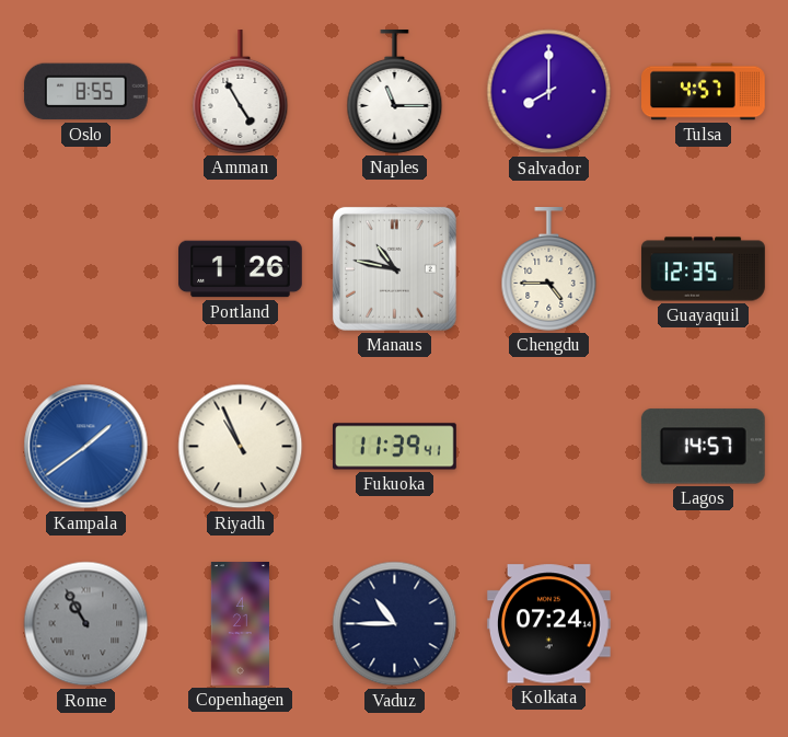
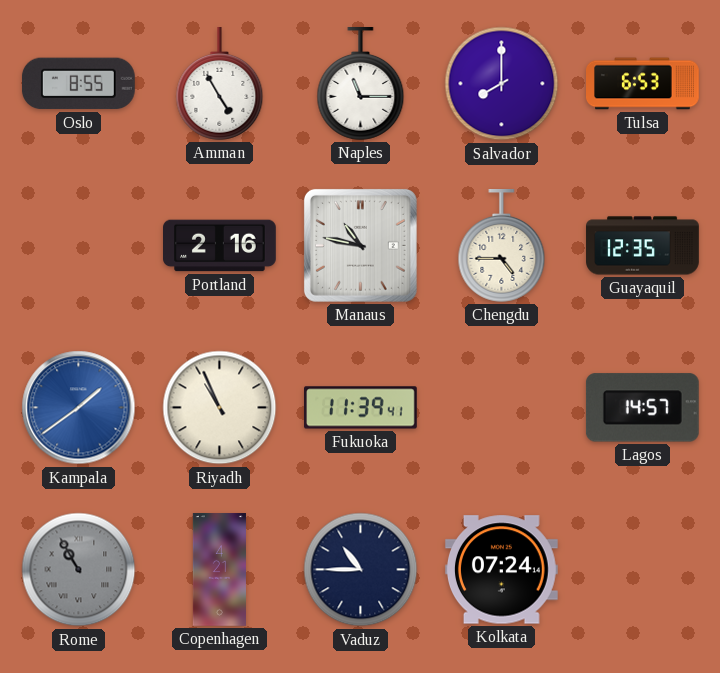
Tulsa: 4:57 -> 6:53 (643, 84)
Portland: 1:26 -> 2:16 (220, 246)
